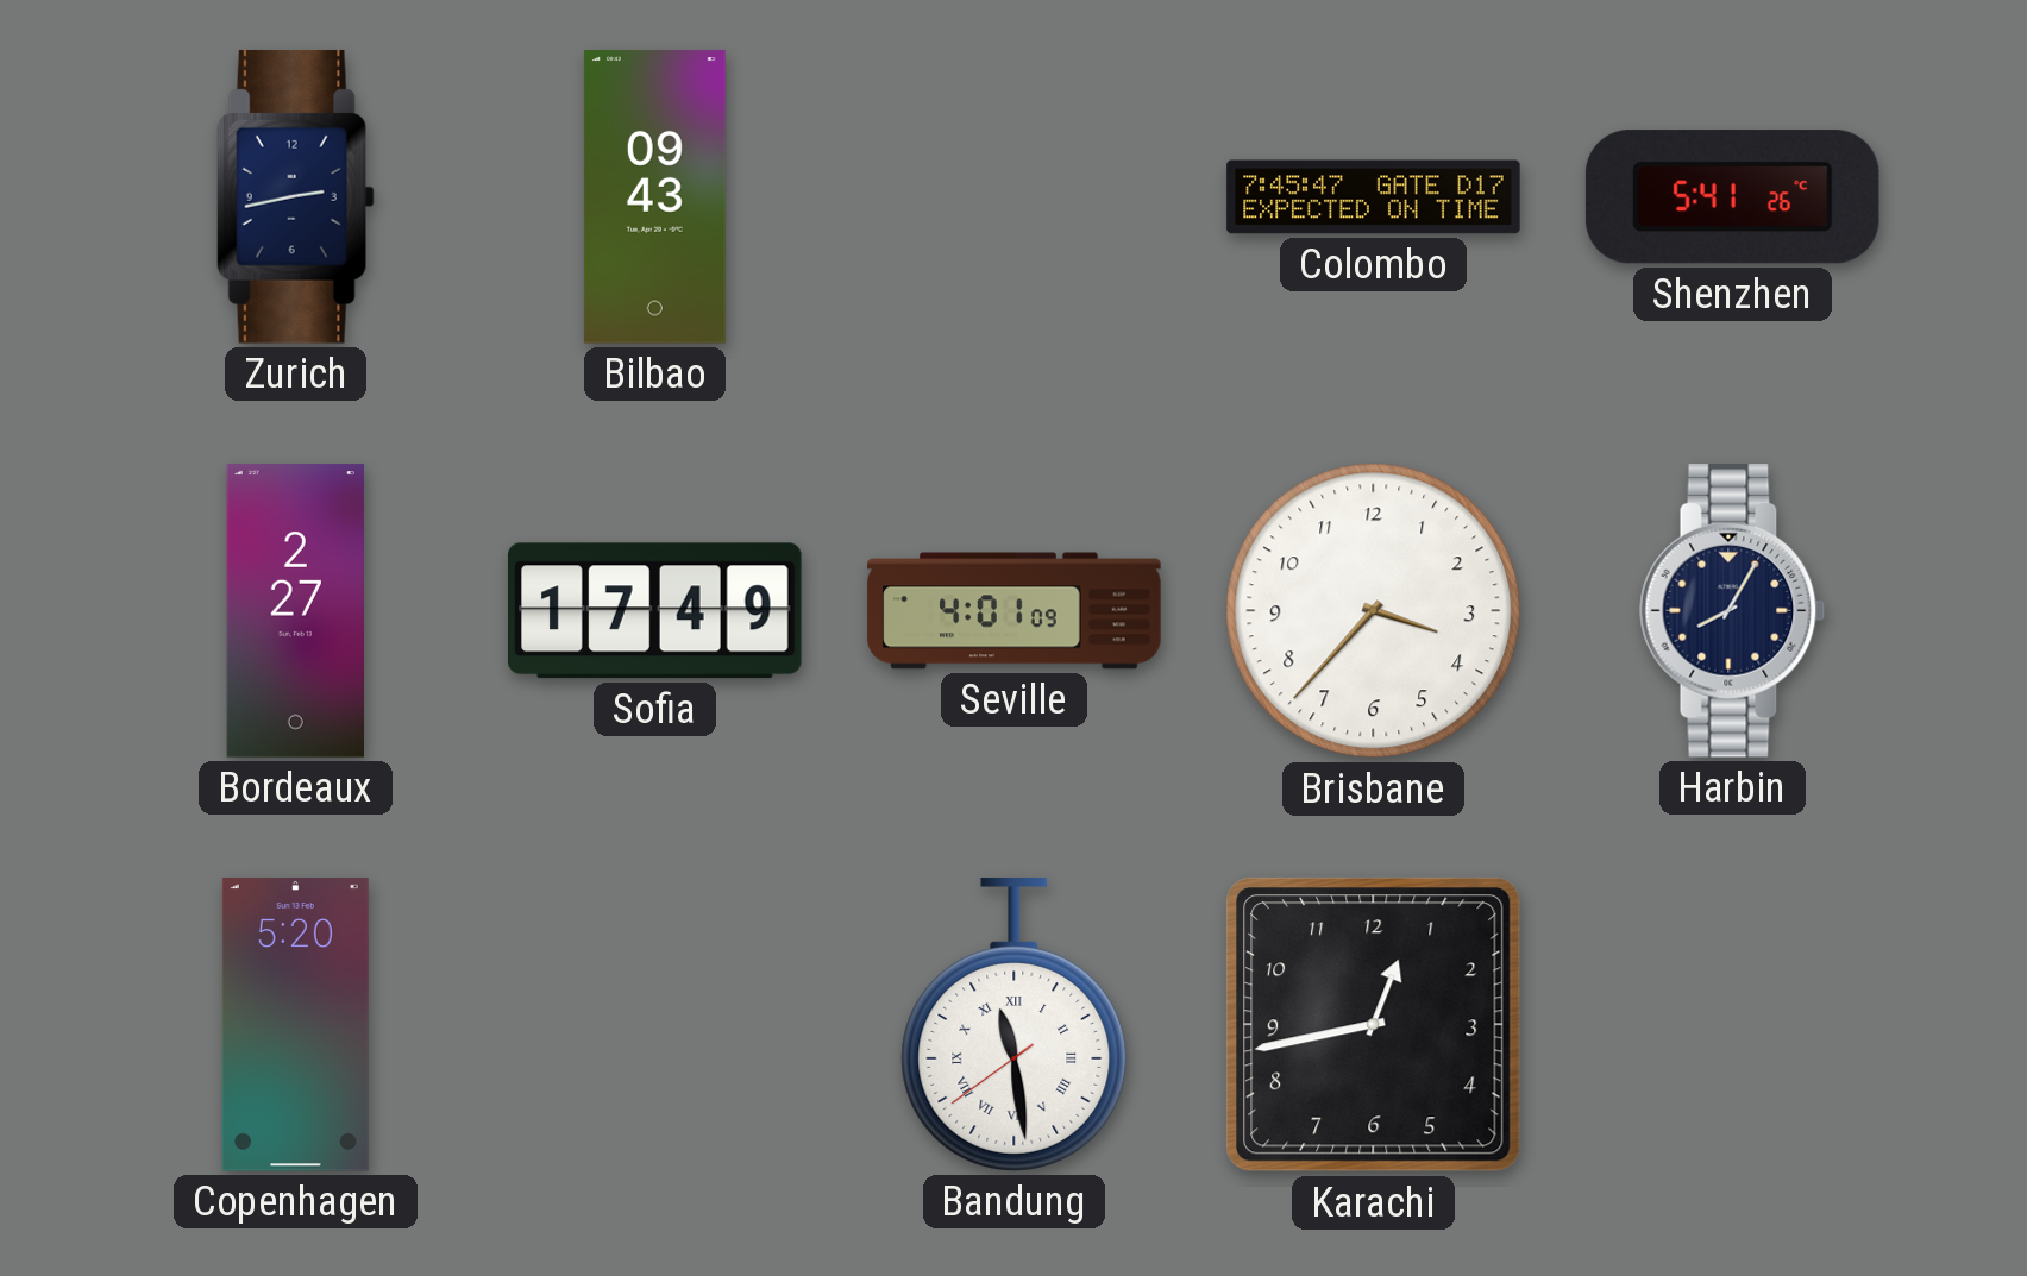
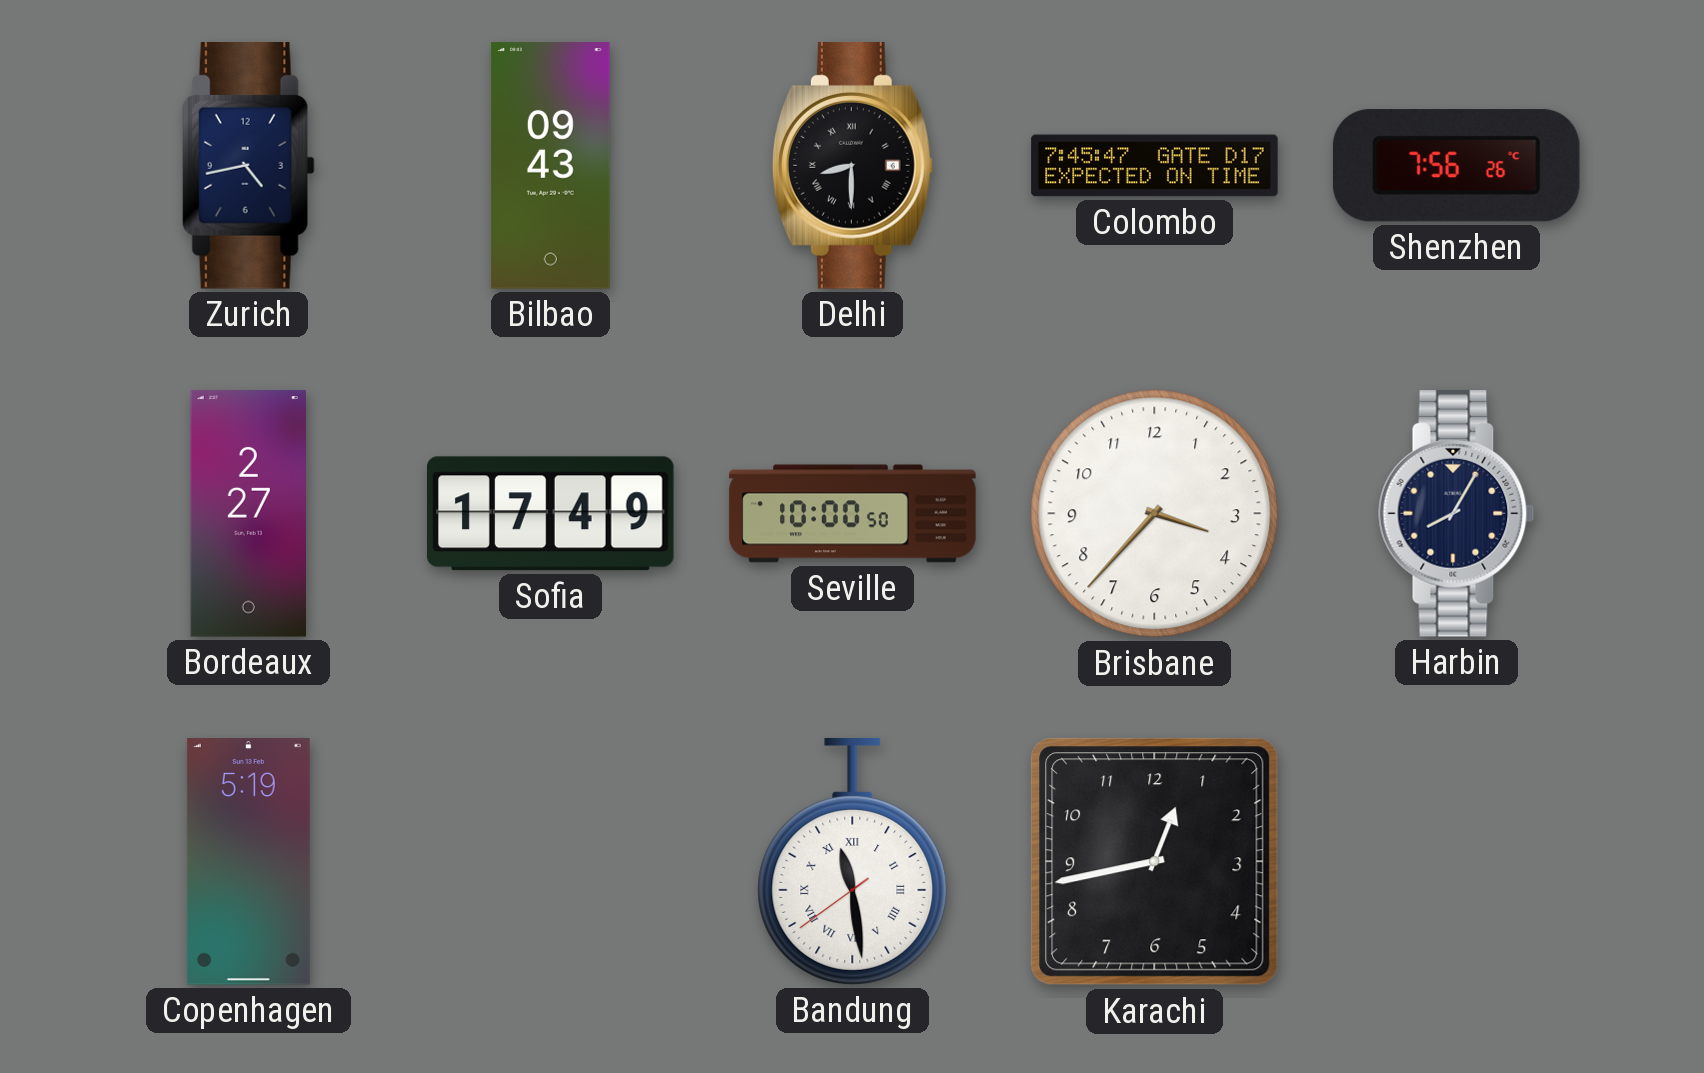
Zurich: 2:43 -> 4:43 (248, 166)
Delhi: none -> 8:30 (852, 166)
Shenzhen: 5:41 -> 7:56 (1456, 166)
Seville: 4:01 -> 10:00 (853, 514)
Copenhagen: 5:20 -> 5:19 (248, 862)
